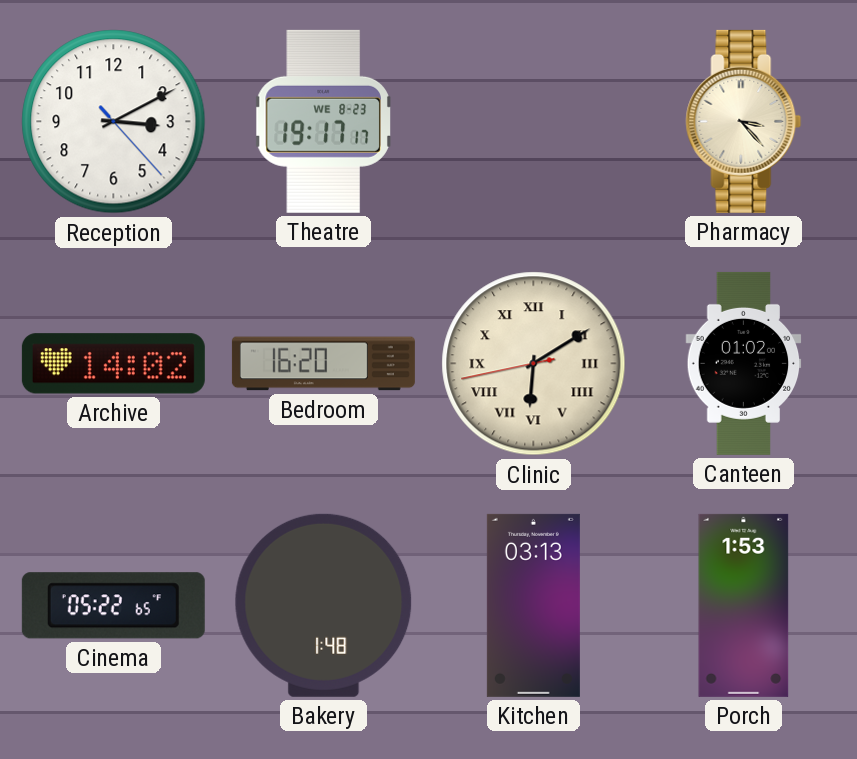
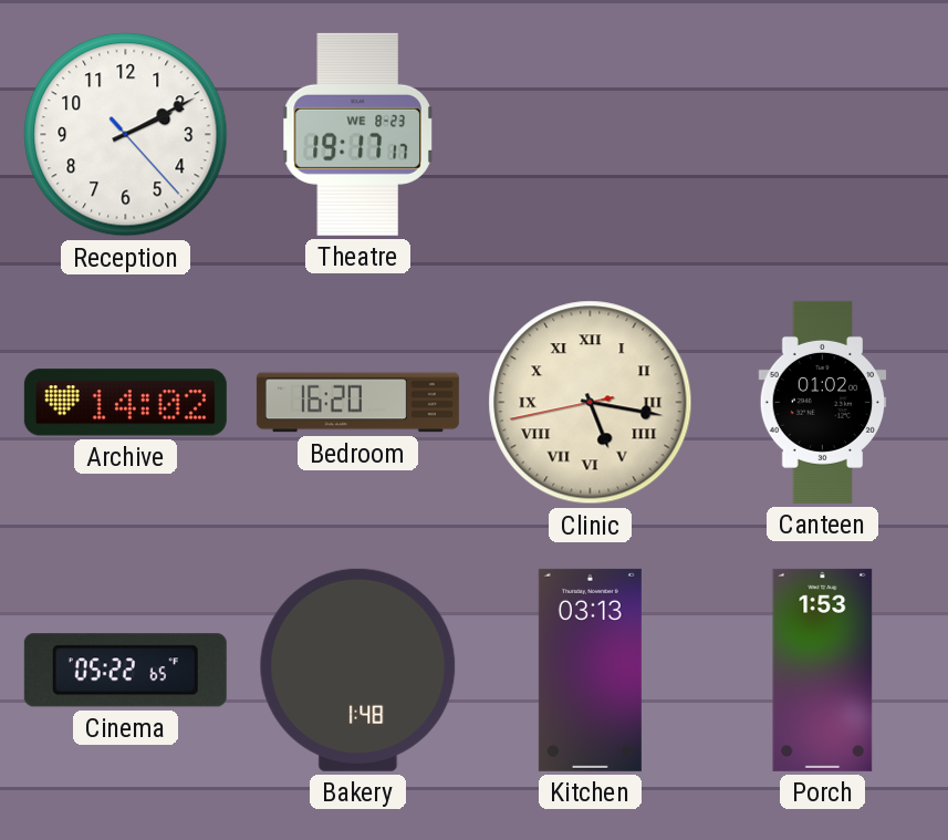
Reception: 3:10 -> 2:10 (126, 135)
Pharmacy: 3:23 -> none (744, 121)
Clinic: 6:09 -> 5:16 (591, 403)
